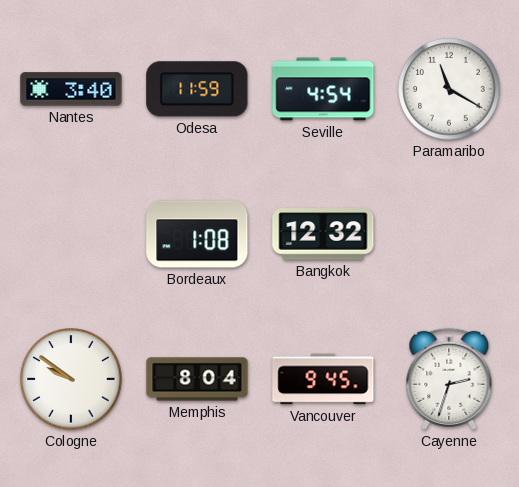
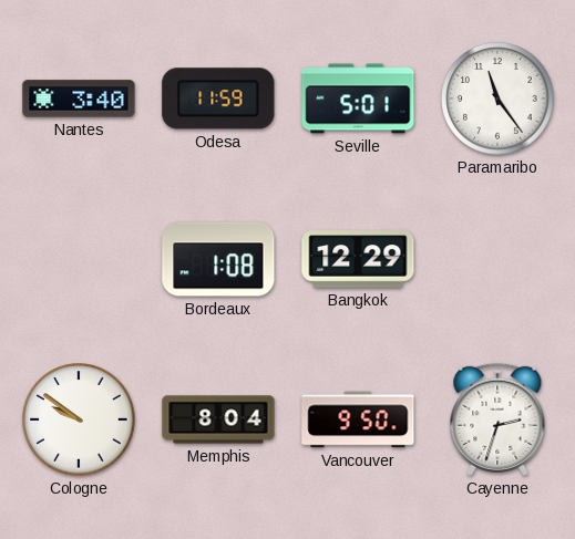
Seville: 4:54 -> 5:01 (358, 99)
Paramaribo: 11:20 -> 11:24 (497, 99)
Bangkok: 12:32 -> 12:29 (358, 259)
Vancouver: 9:45 -> 9:50 (358, 419)
